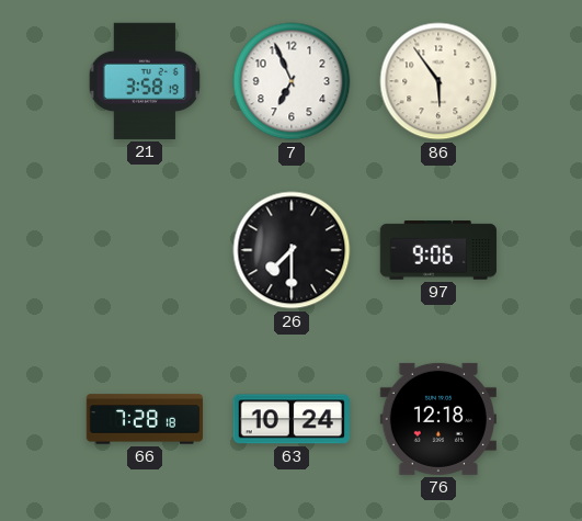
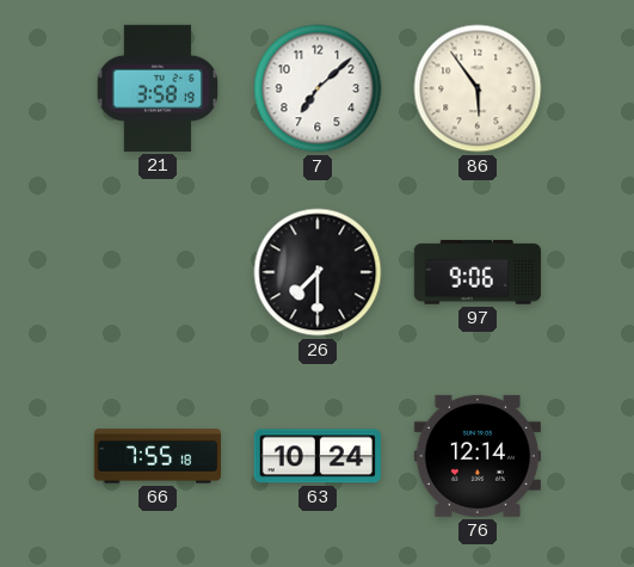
7: 6:56 -> 7:08 (318, 88)
66: 7:28 -> 7:55 (156, 456)
76: 12:18 -> 12:14 (478, 456)
